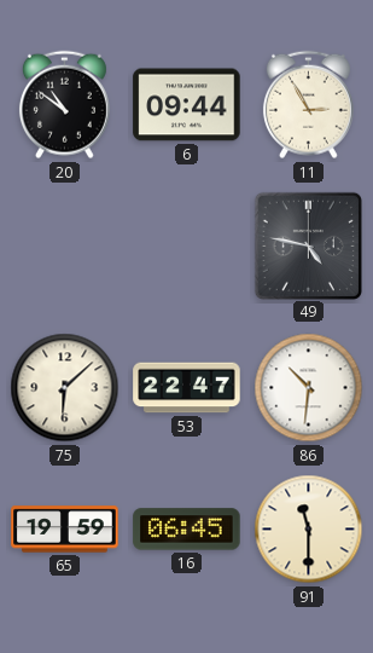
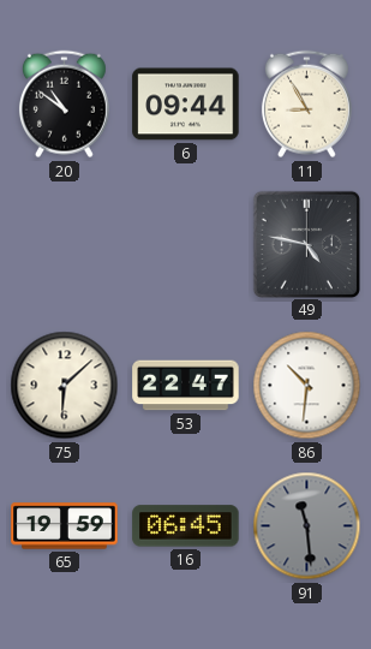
11: 2:55 -> 8:55 (306, 105)
91: 11:30 -> 11:29 (307, 526)
91 dial: cream -> grey (307, 526)
